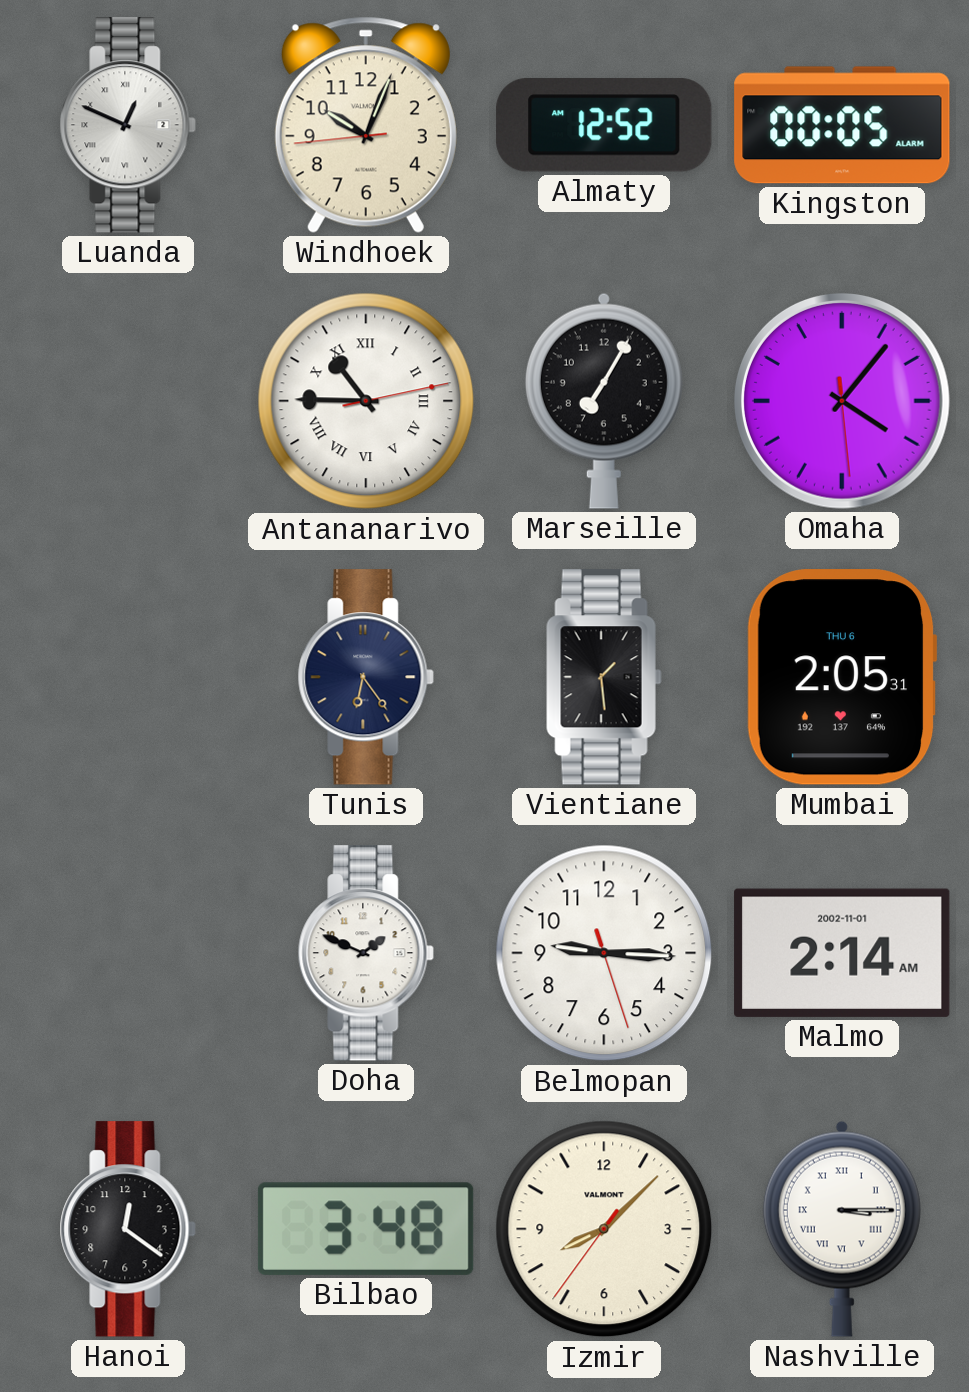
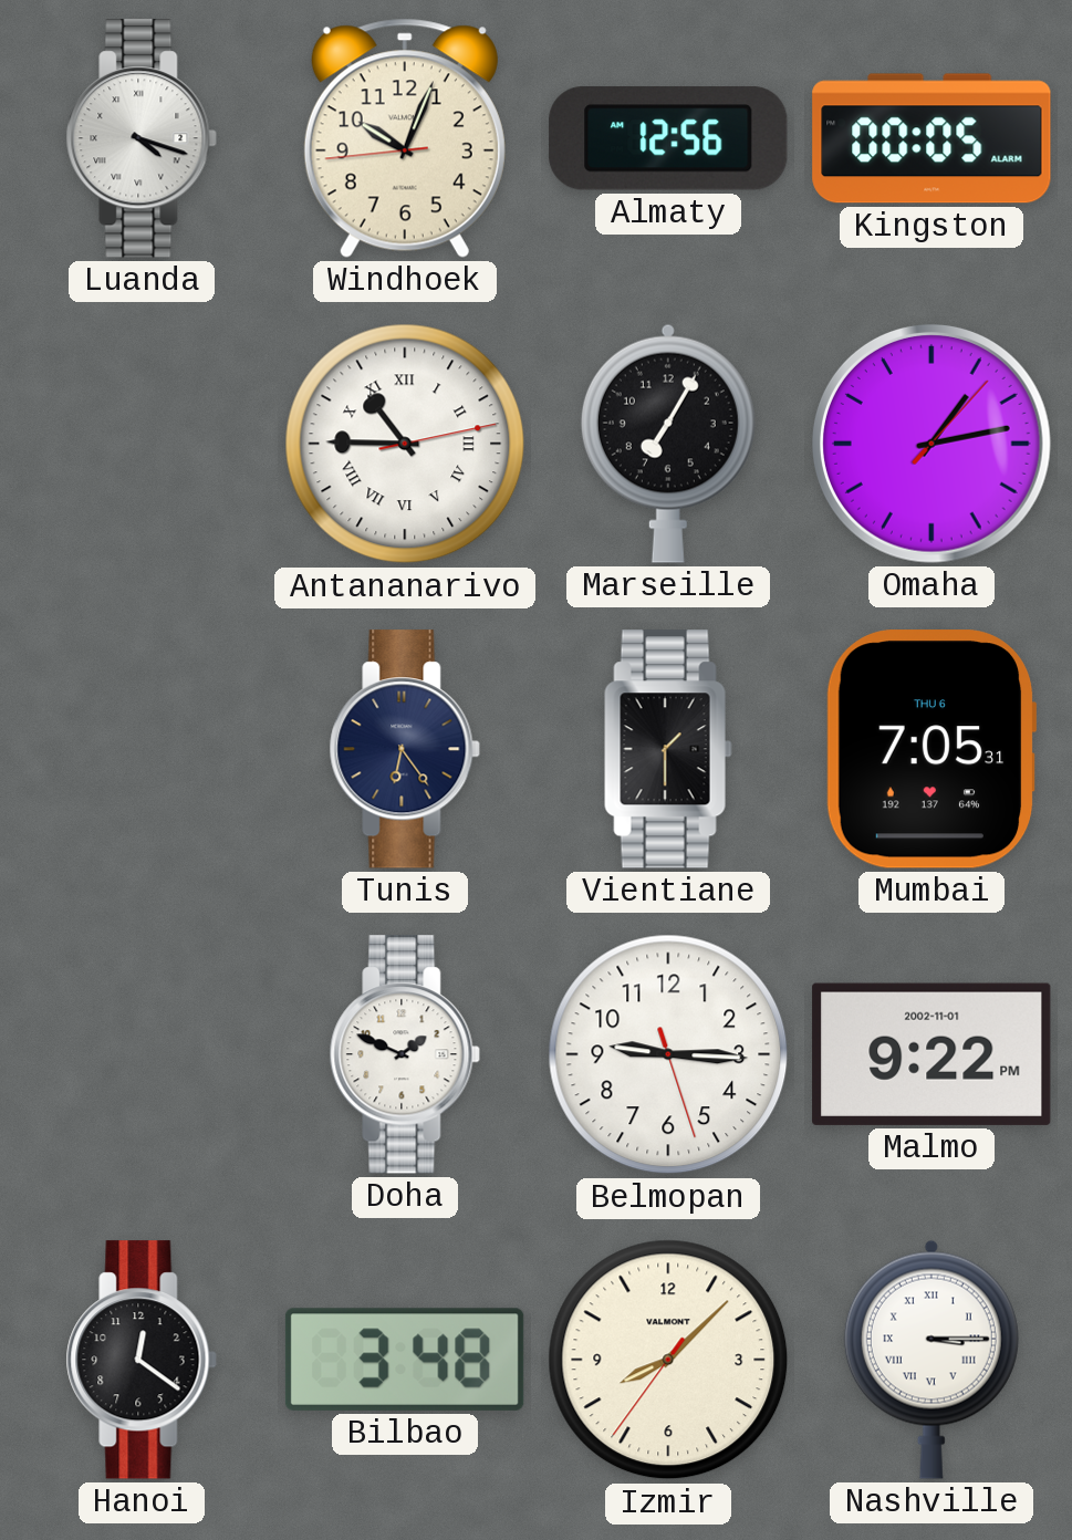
Luanda: 12:49 -> 4:18 (142, 138)
Almaty: 12:52 -> 12:56 (668, 138)
Omaha: 4:06 -> 1:13 (932, 444)
Vientiane: 1:29 -> 1:30 (668, 749)
Mumbai: 2:05 -> 7:05 (932, 749)
Malmo: 2:14 -> 9:22 (932, 1054)
